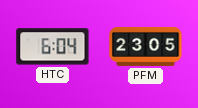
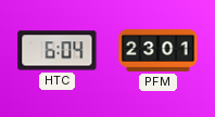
PFM: 23:05 -> 23:01 (159, 50)
